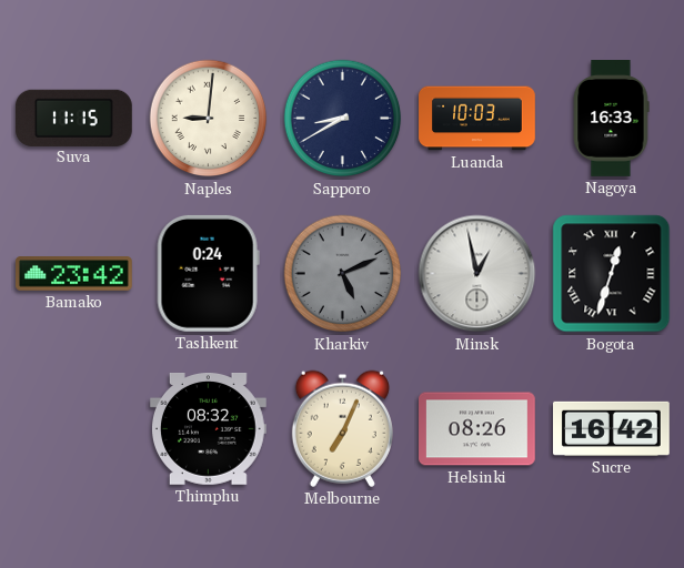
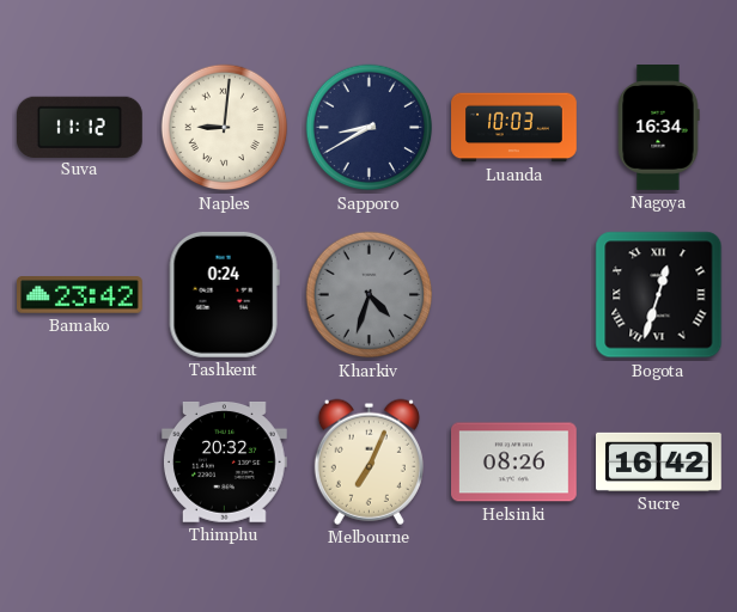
Suva: 11:15 -> 11:12 (79, 127)
Nagoya: 16:33 -> 16:34 (658, 128)
Kharkiv: 5:11 -> 4:33 (370, 295)
Minsk: 12:58 -> none (477, 274)
Thimphu: 08:32 -> 20:32 (224, 463)
